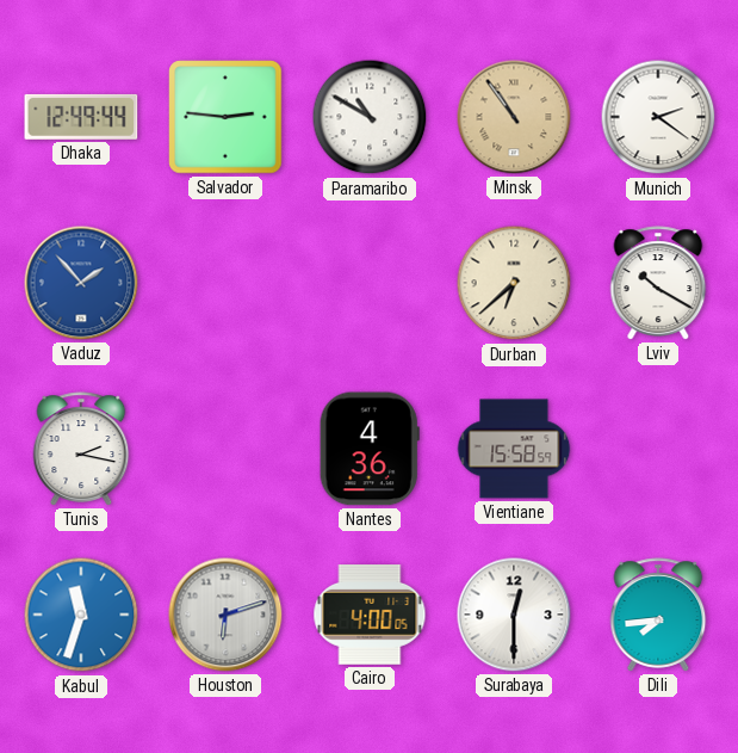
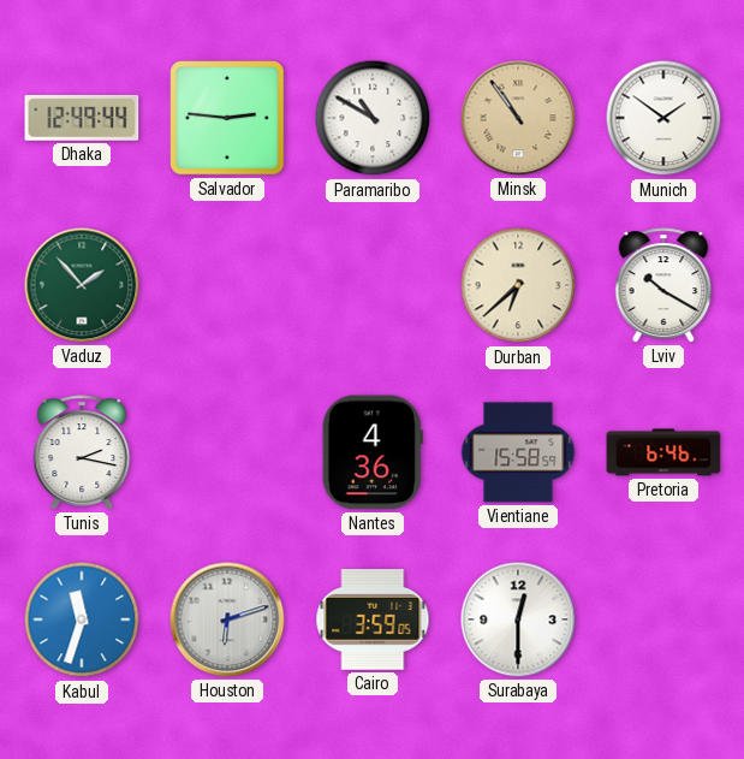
Munich: 2:21 -> 1:51 (663, 118)
Vaduz dial: blue -> green (82, 285)
Pretoria: none -> 6:46 (663, 452)
Cairo: 4:00 -> 3:59 (373, 621)
Dili: 7:44 -> none (658, 615)
